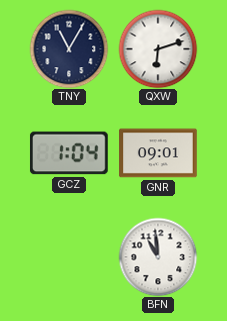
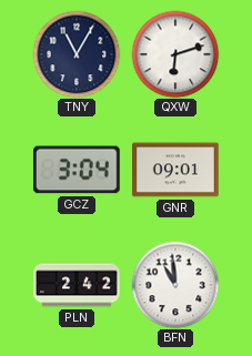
GCZ: 1:04 -> 3:04 (77, 170)
PLN: none -> 2:42 (77, 285)
